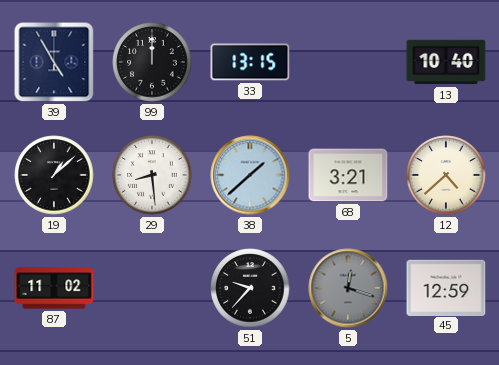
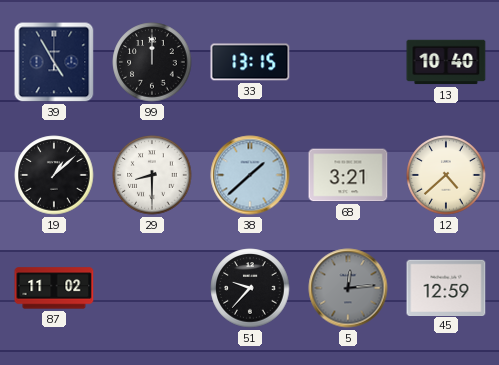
29: 8:29 -> 8:30 (152, 175)
5: 12:18 -> 12:14 (348, 288)
